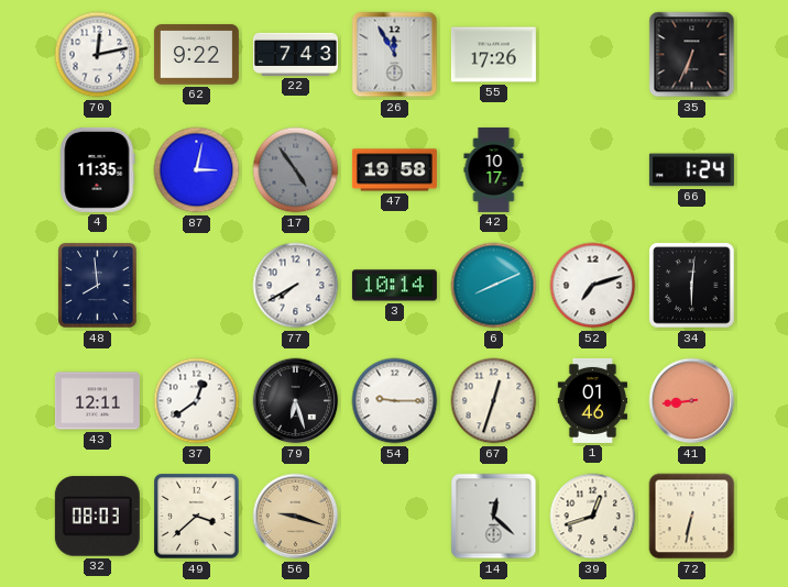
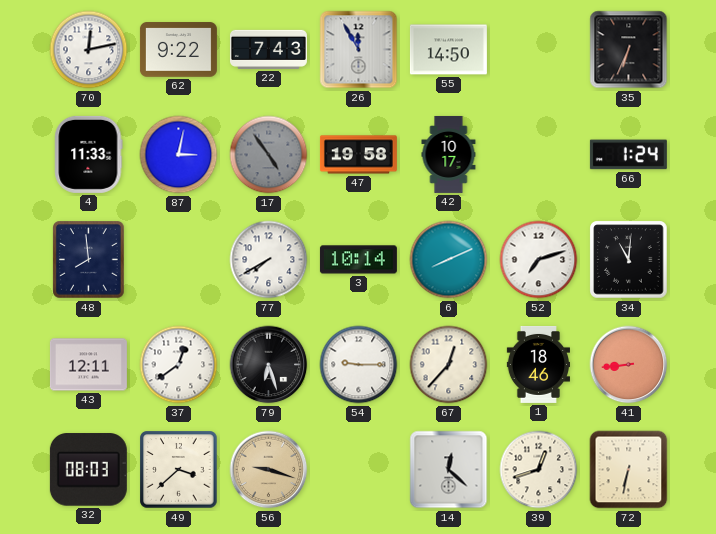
55: 17:26 -> 14:50 (448, 50)
4: 11:35 -> 11:33 (89, 154)
34: 6:01 -> 11:01 (629, 260)
67: 12:33 -> 12:37 (449, 365)
1: 01:46 -> 18:46 (538, 364)
